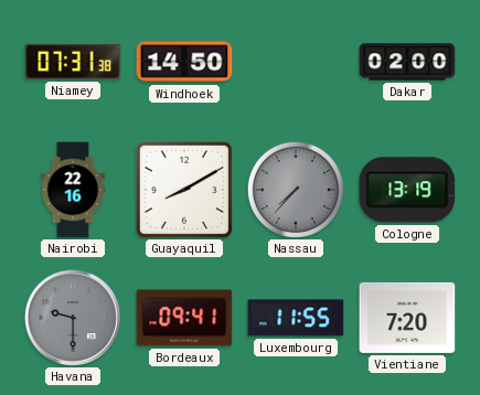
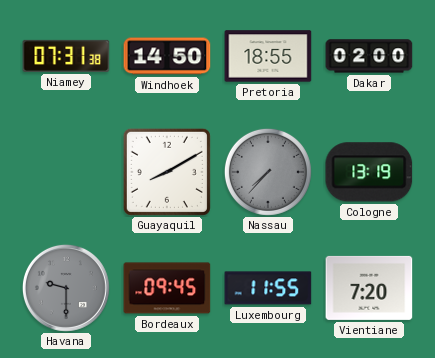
Pretoria: none -> 18:55 (268, 56)
Nairobi: 22:16 -> none (73, 190)
Bordeaux: 09:41 -> 09:45 (167, 288)
